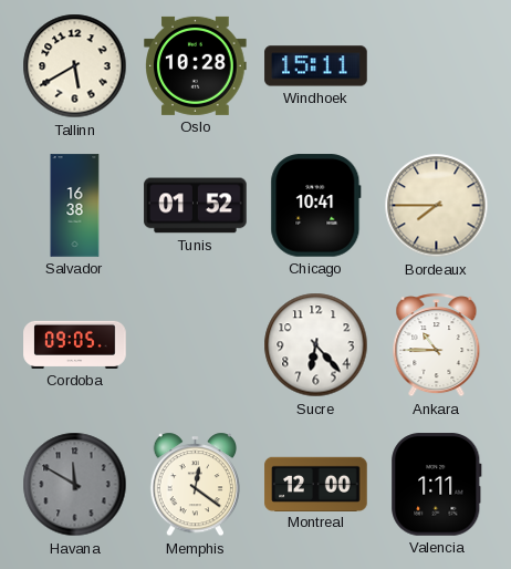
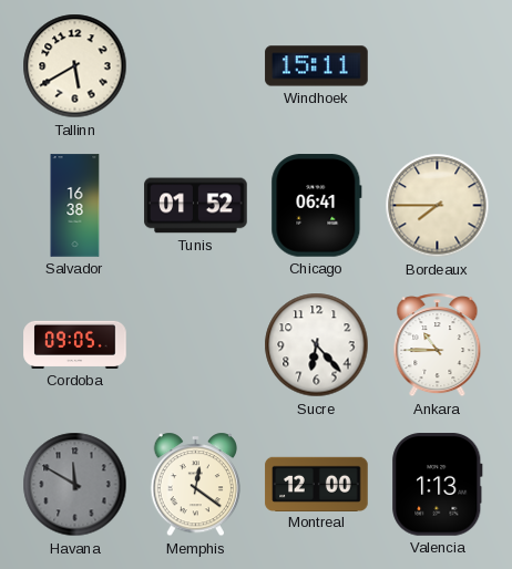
Oslo: 10:28 -> none (196, 65)
Chicago: 10:41 -> 06:41 (317, 206)
Valencia: 1:11 -> 1:13 (438, 485)
